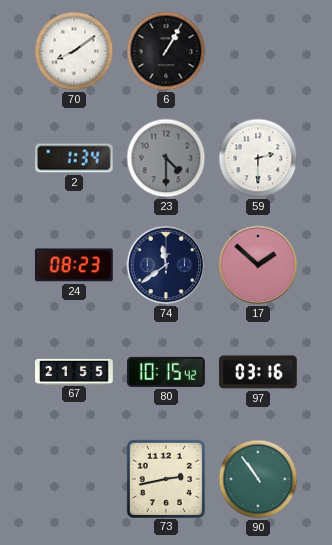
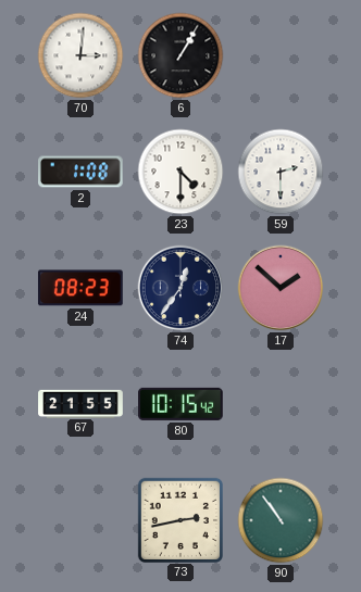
70: 8:09 -> 3:01 (80, 55)
2: 1:34 -> 1:08 (82, 172)
23 dial: grey -> white (180, 172)
74: 11:39 -> 12:36 (180, 288)
97: 03:16 -> none (259, 372)
